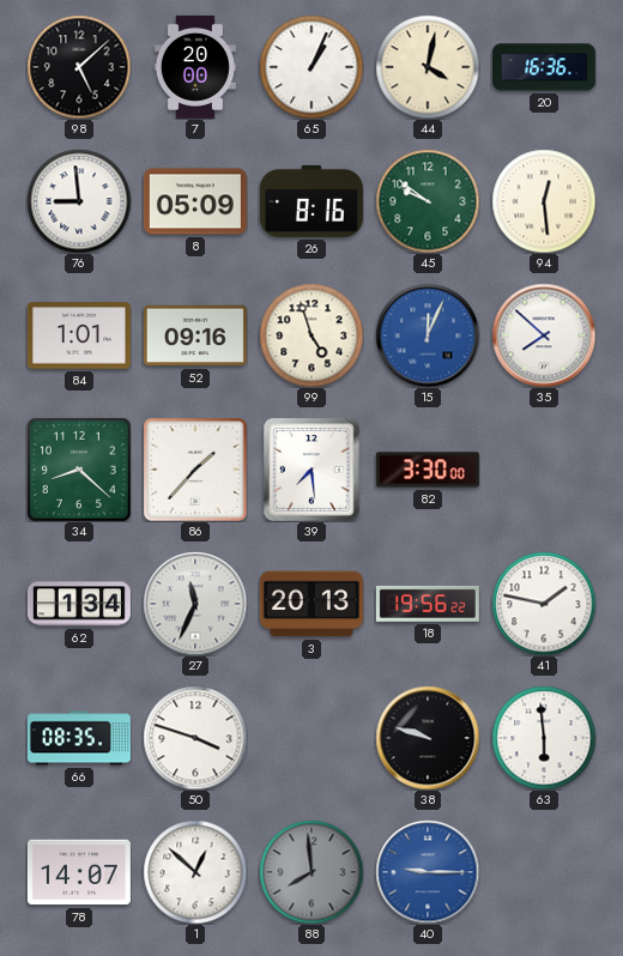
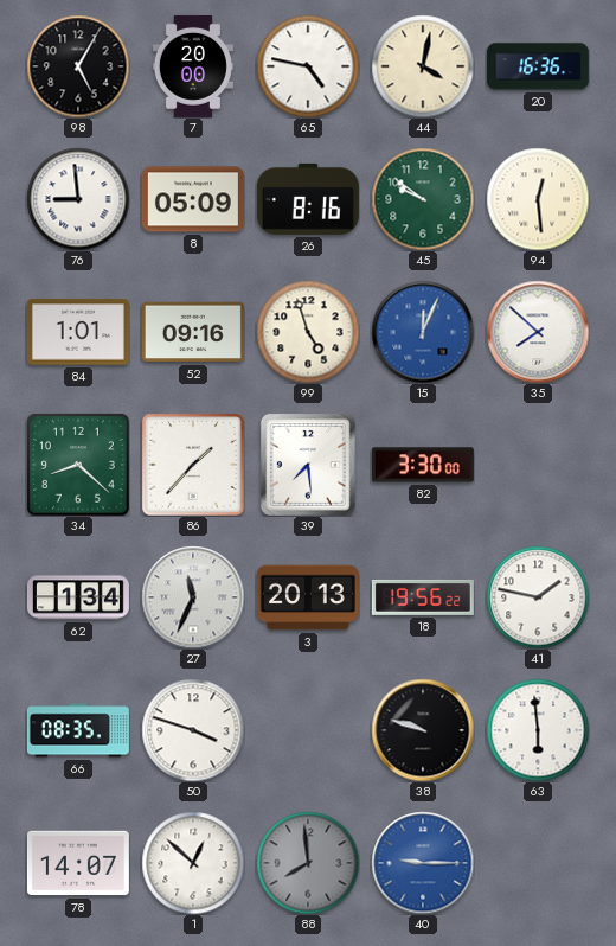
98: 5:08 -> 5:05 (78, 66)
65: 1:04 -> 4:47 (308, 66)
